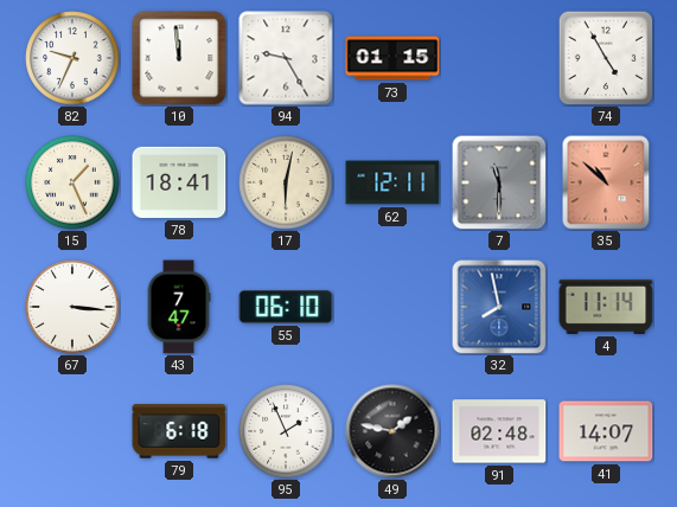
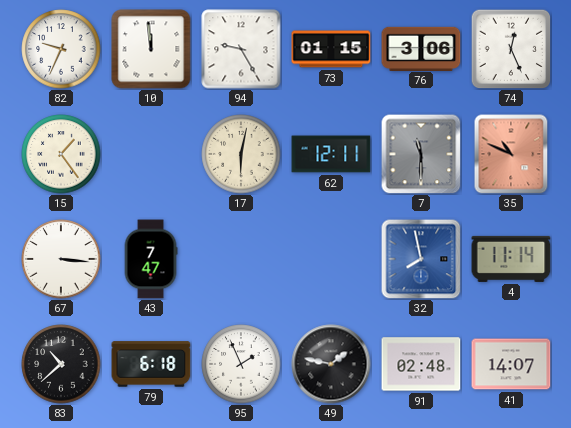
76: none -> 3:06 (421, 48)
74: 4:55 -> 12:26 (511, 49)
15: 1:26 -> 1:24 (61, 154)
78: 18:41 -> none (179, 182)
35: 10:52 -> 10:49 (511, 154)
55: 06:10 -> none (286, 307)
83: none -> 10:38 (61, 364)
